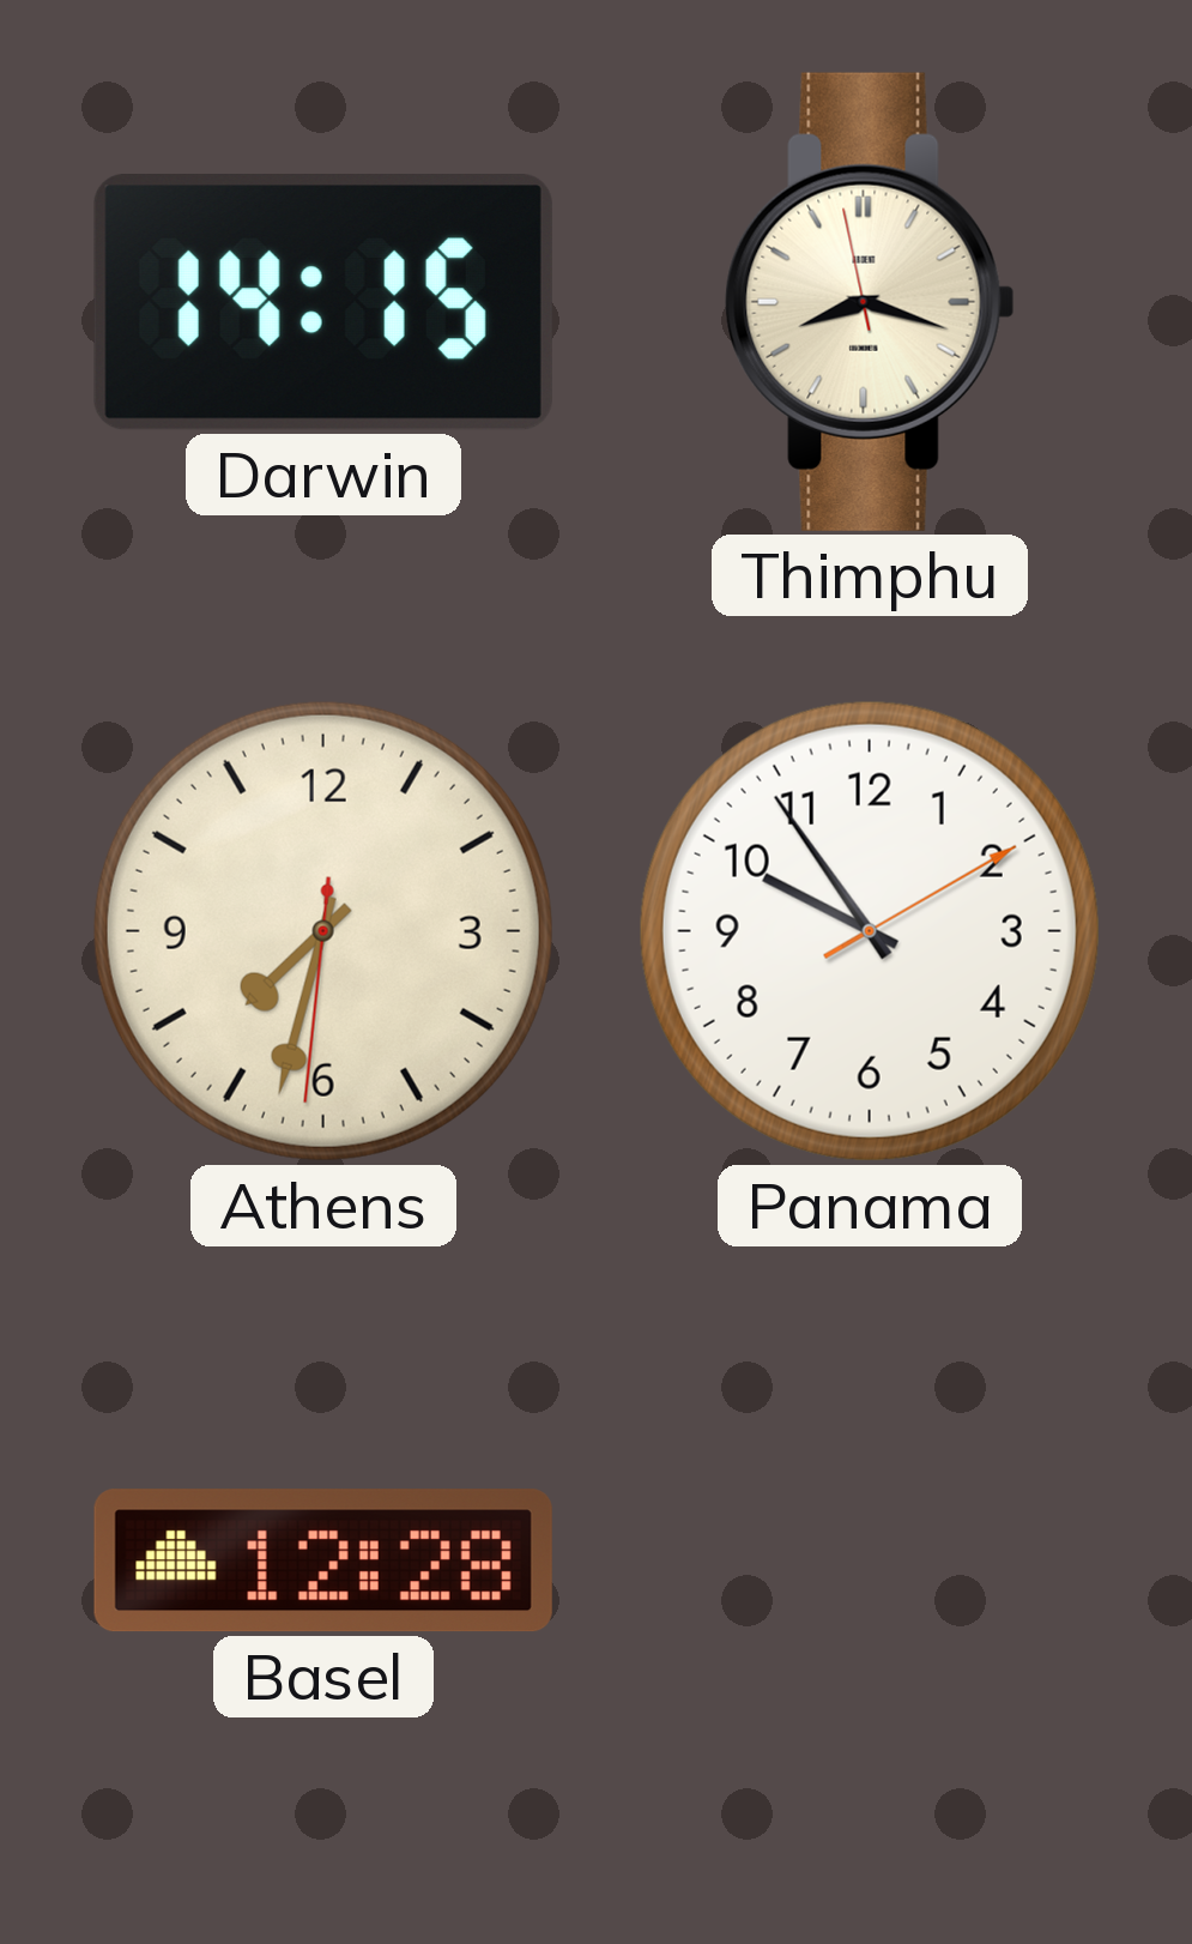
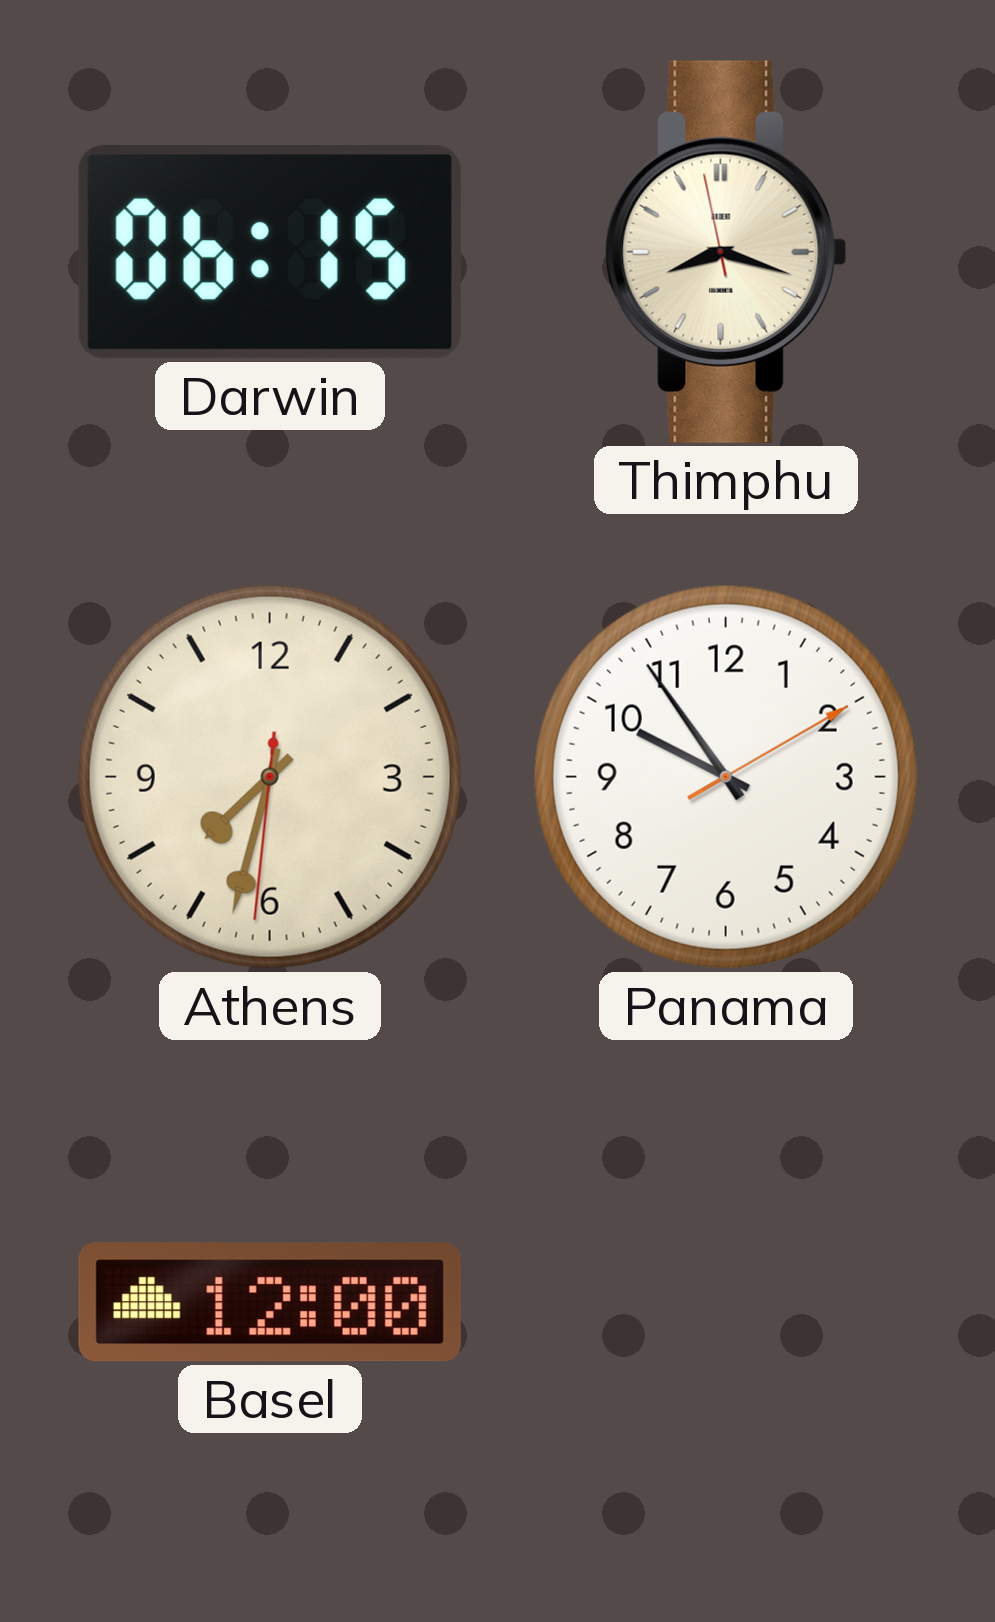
Darwin: 14:15 -> 06:15 (270, 253)
Basel: 12:28 -> 12:00 (270, 1302)
